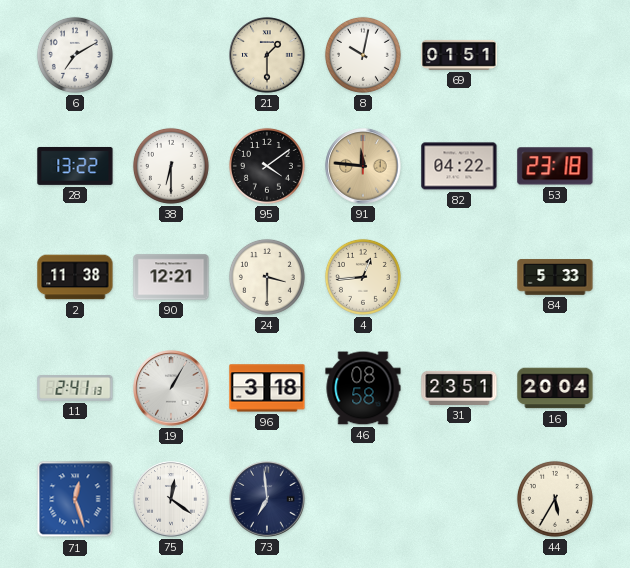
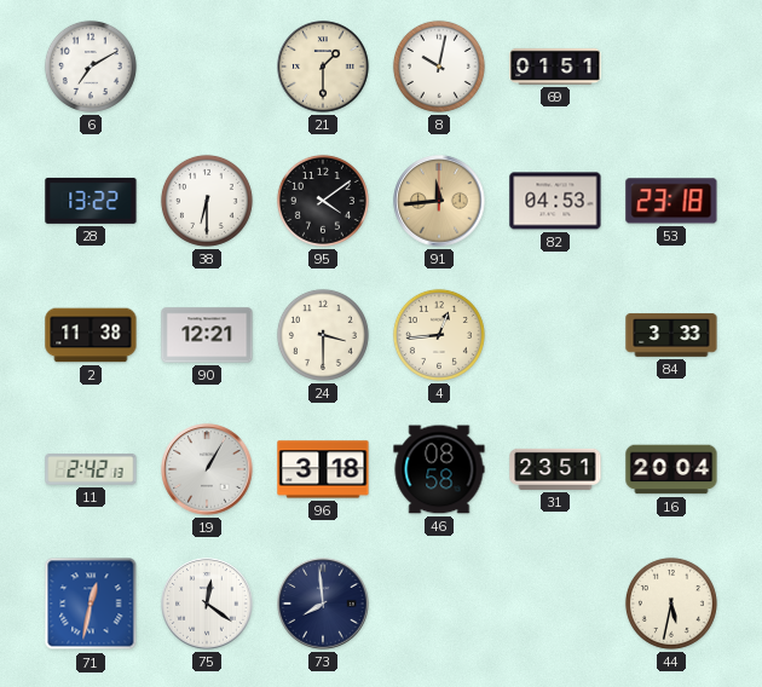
91: 11:46 -> 11:44 (439, 201)
82: 04:22 -> 04:53 (555, 201)
84: 5:33 -> 3:33 (671, 335)
11: 2:41 -> 2:42 (91, 469)
71: 12:27 -> 12:32 (91, 604)
73: 6:59 -> 7:59 (323, 604)
44: 5:35 -> 5:32 (671, 604)
